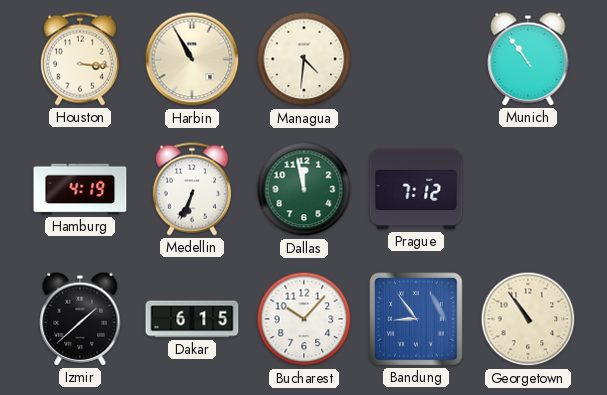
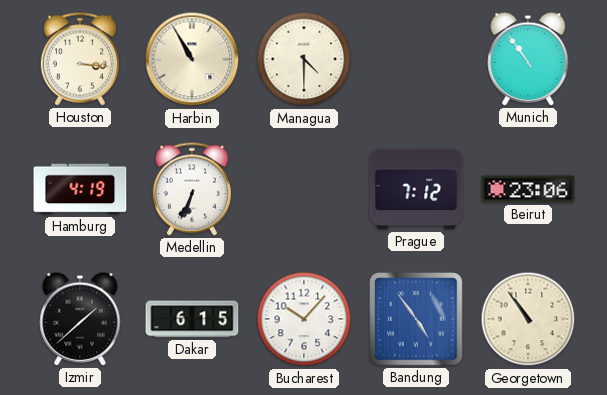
Managua: 4:31 -> 4:30 (304, 59)
Dallas: 11:58 -> none (304, 189)
Beirut: none -> 23:06 (528, 189)
Bandung: 8:54 -> 4:54 (416, 319)
